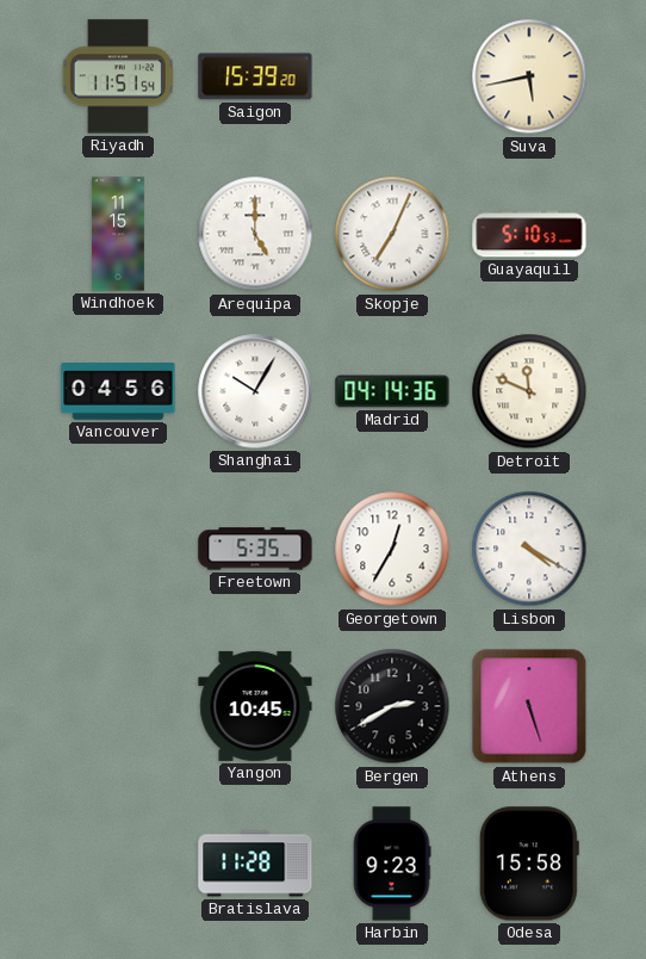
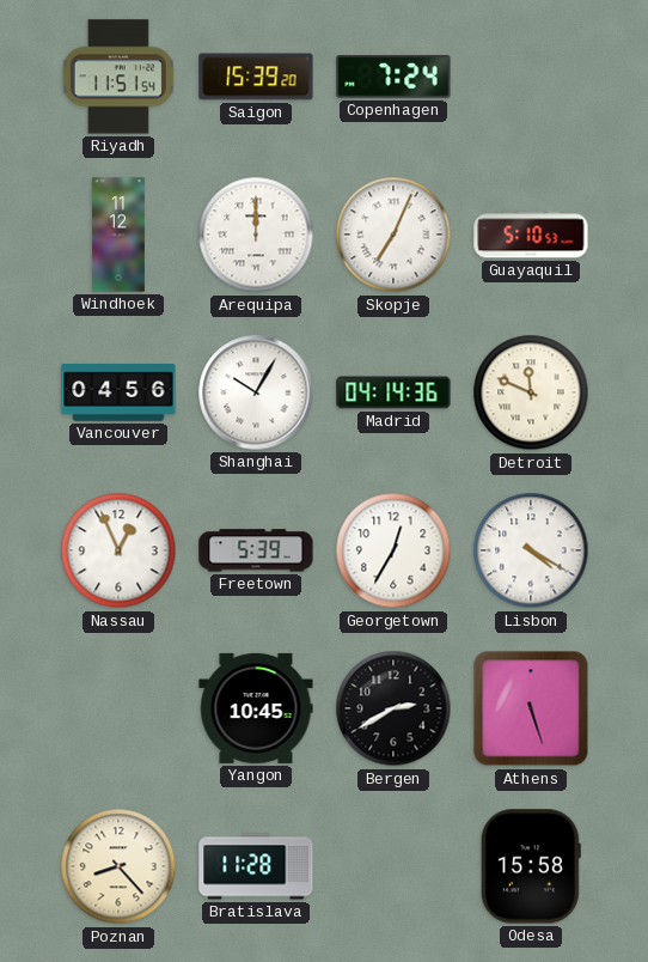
Copenhagen: none -> 7:24 (393, 77)
Suva: 5:43 -> none (529, 76)
Windhoek: 11:15 -> 11:12 (118, 235)
Arequipa: 5:00 -> 12:00 (256, 235)
Nassau: none -> 12:56 (118, 550)
Freetown: 5:35 -> 5:39 (256, 550)
Poznan: none -> 8:23 (118, 866)
Harbin: 9:23 -> none (392, 864)
